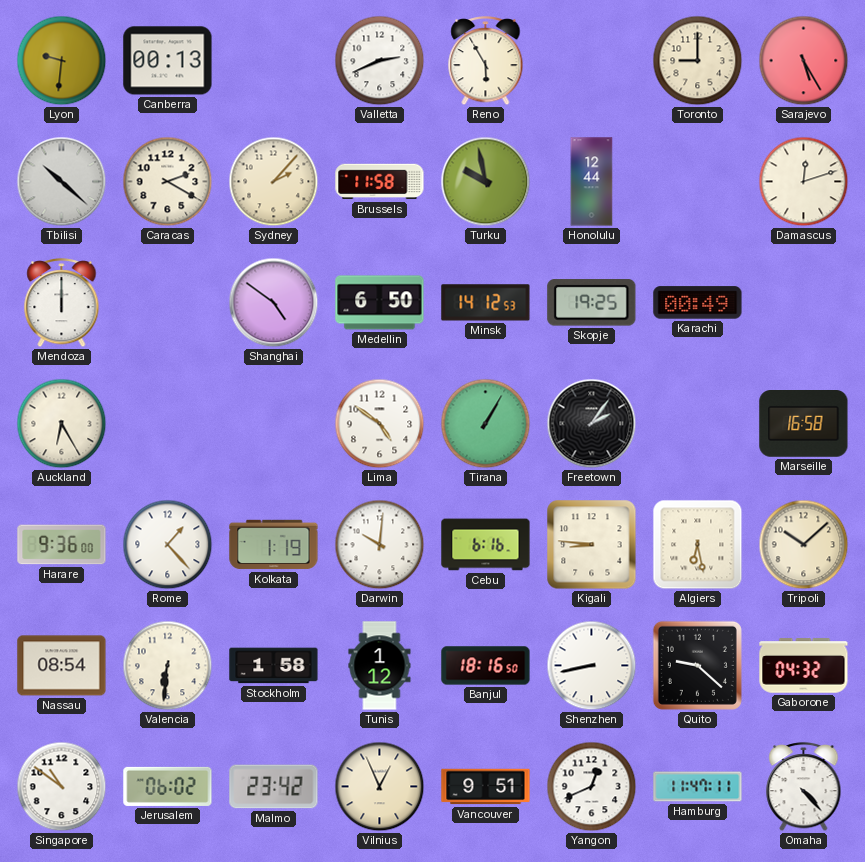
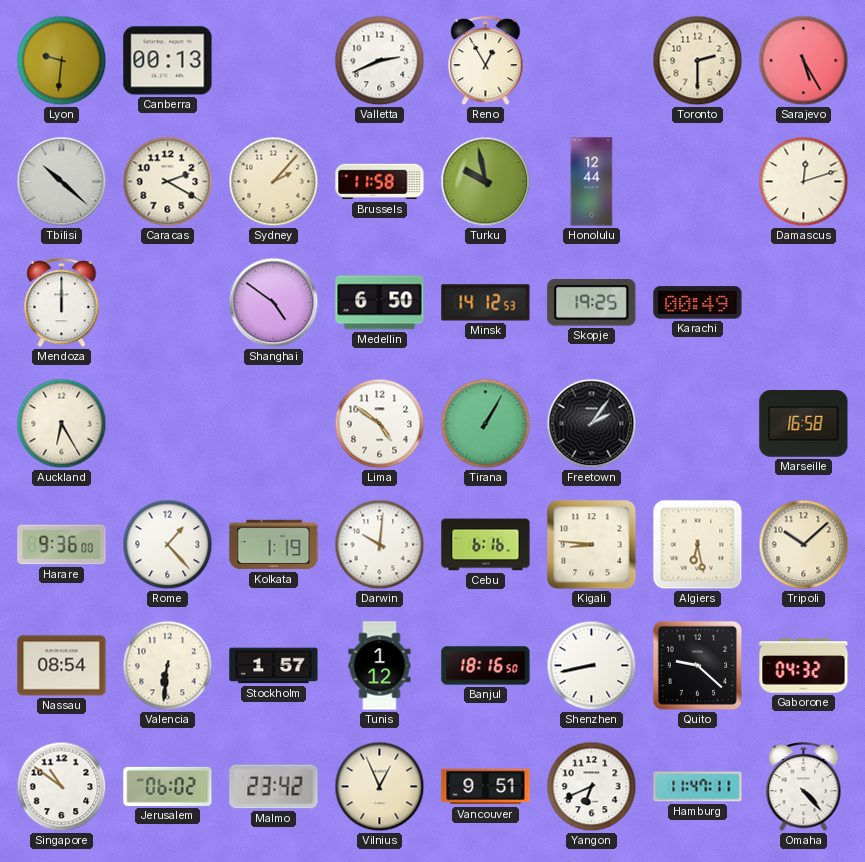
Reno: 5:55 -> 12:55 (486, 61)
Toronto: 9:00 -> 2:30 (698, 61)
Stockholm: 1:58 -> 1:57 (274, 666)
Yangon: 12:41 -> 6:41 (592, 787)
